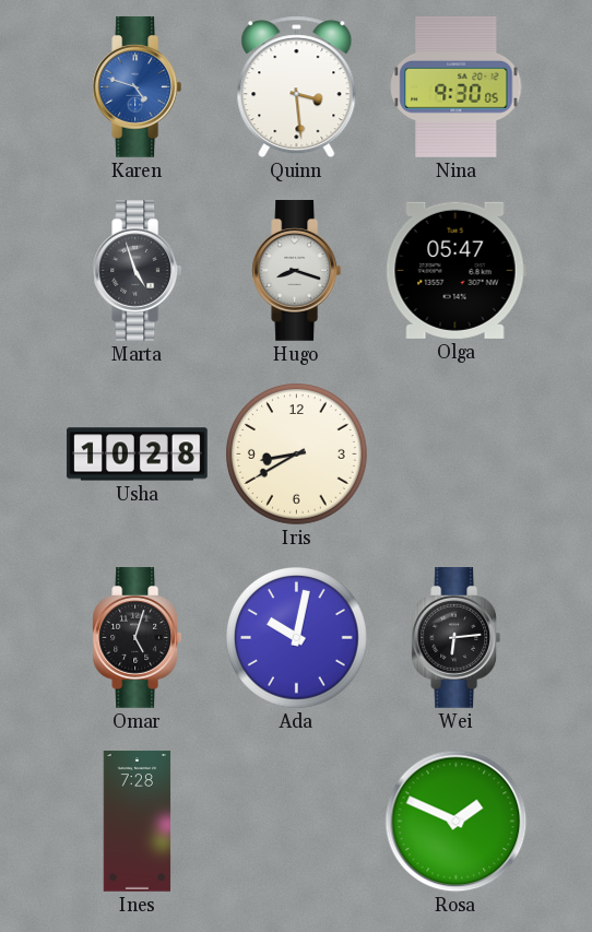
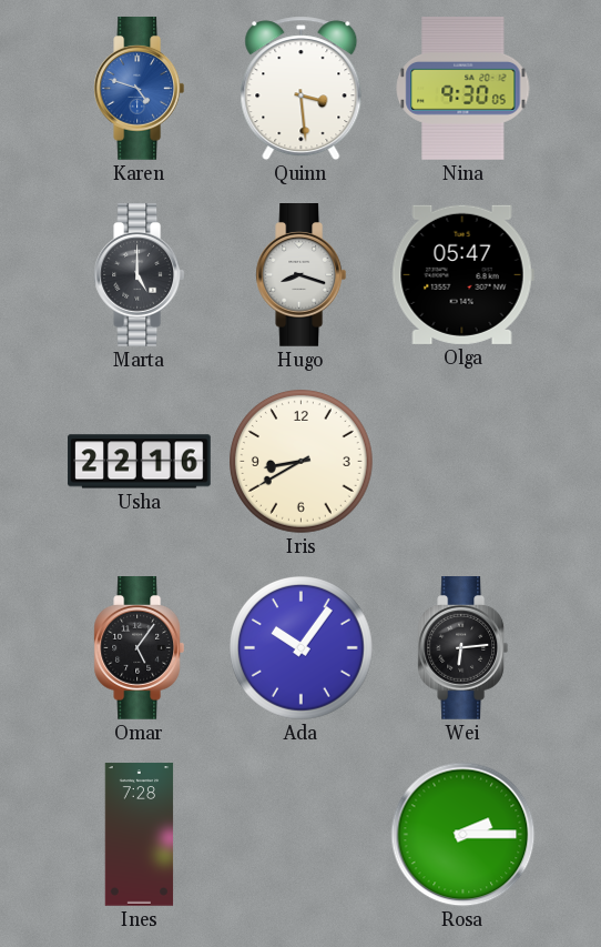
Marta: 4:57 -> 5:00 (140, 275)
Usha: 10:28 -> 22:16 (140, 462)
Omar: 5:03 -> 5:06 (140, 648)
Ada: 10:02 -> 10:06 (302, 648)
Rosa: 1:49 -> 2:15 (464, 835)
